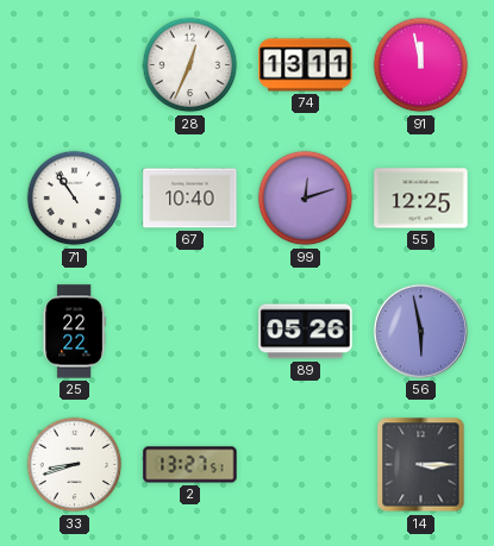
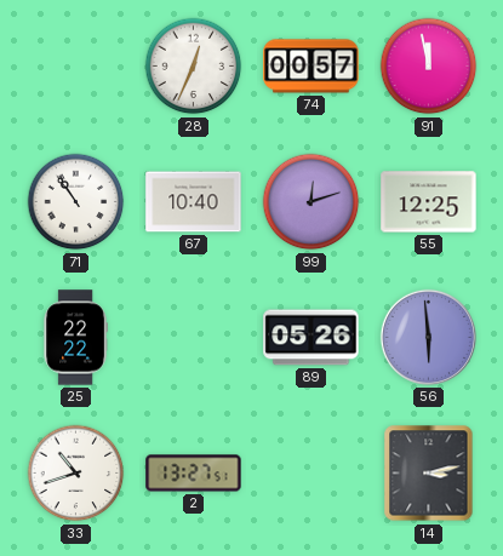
74: 13:11 -> 00:57 (311, 67)
56: 5:58 -> 5:59 (428, 337)
33: 8:42 -> 10:42 (76, 474)
14: 3:15 -> 3:13 (429, 474)
